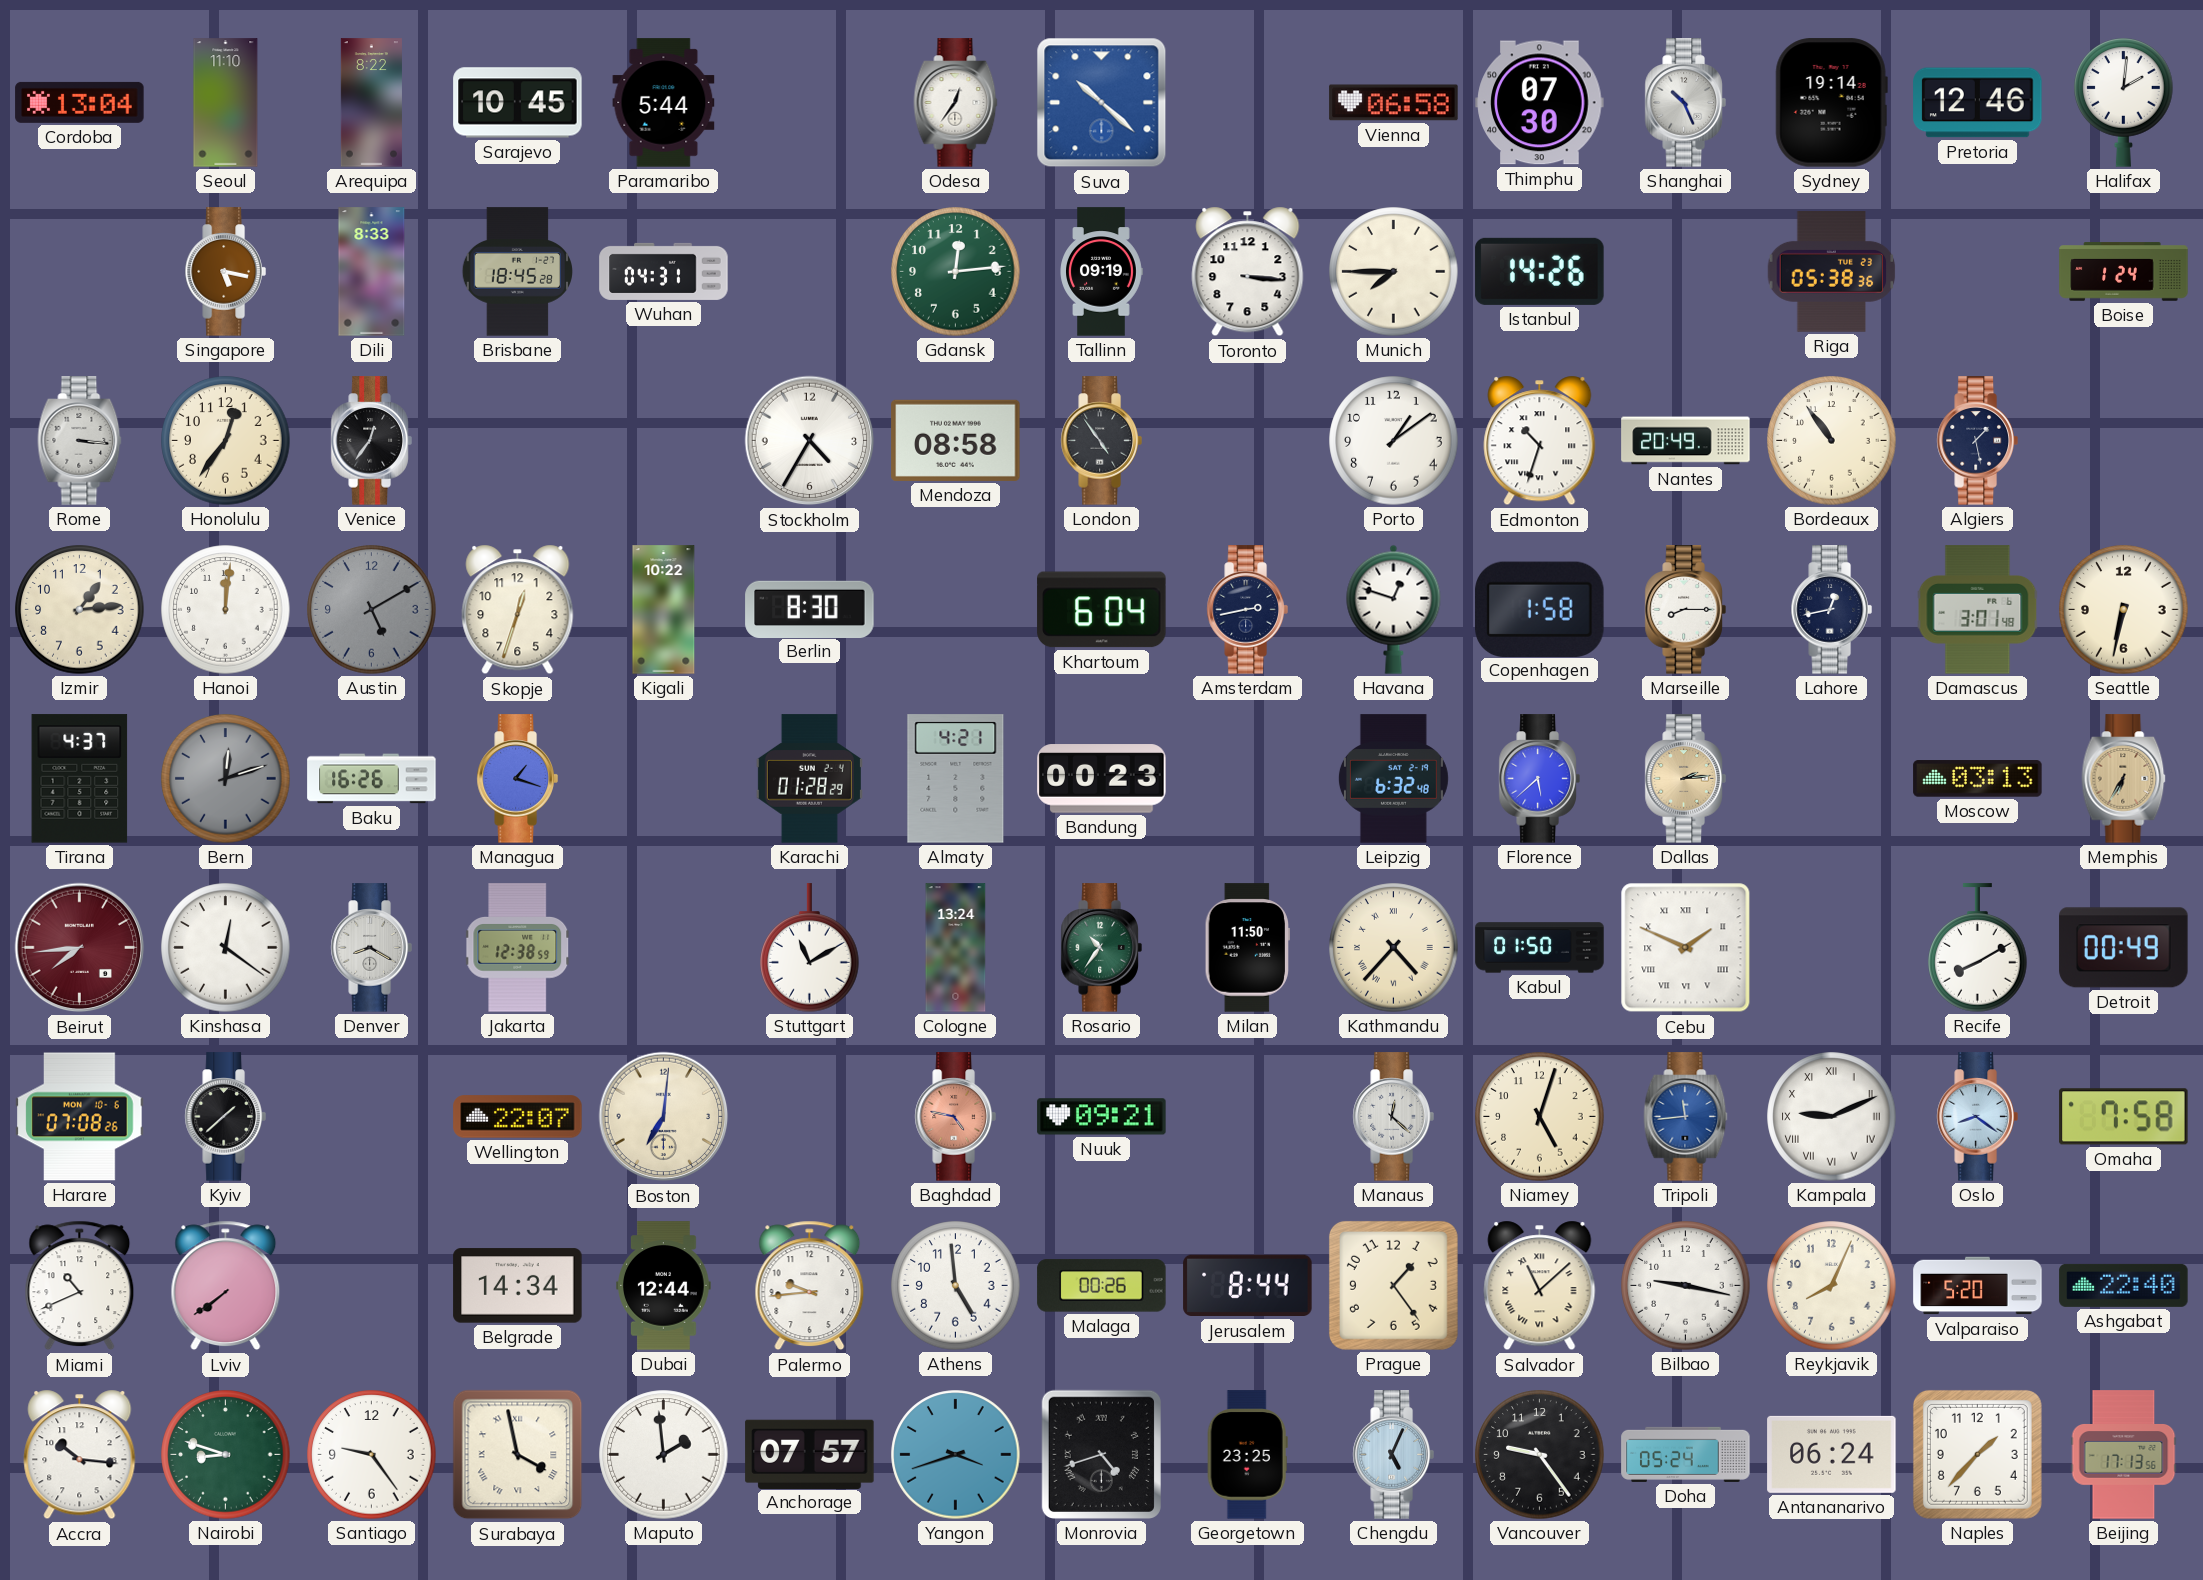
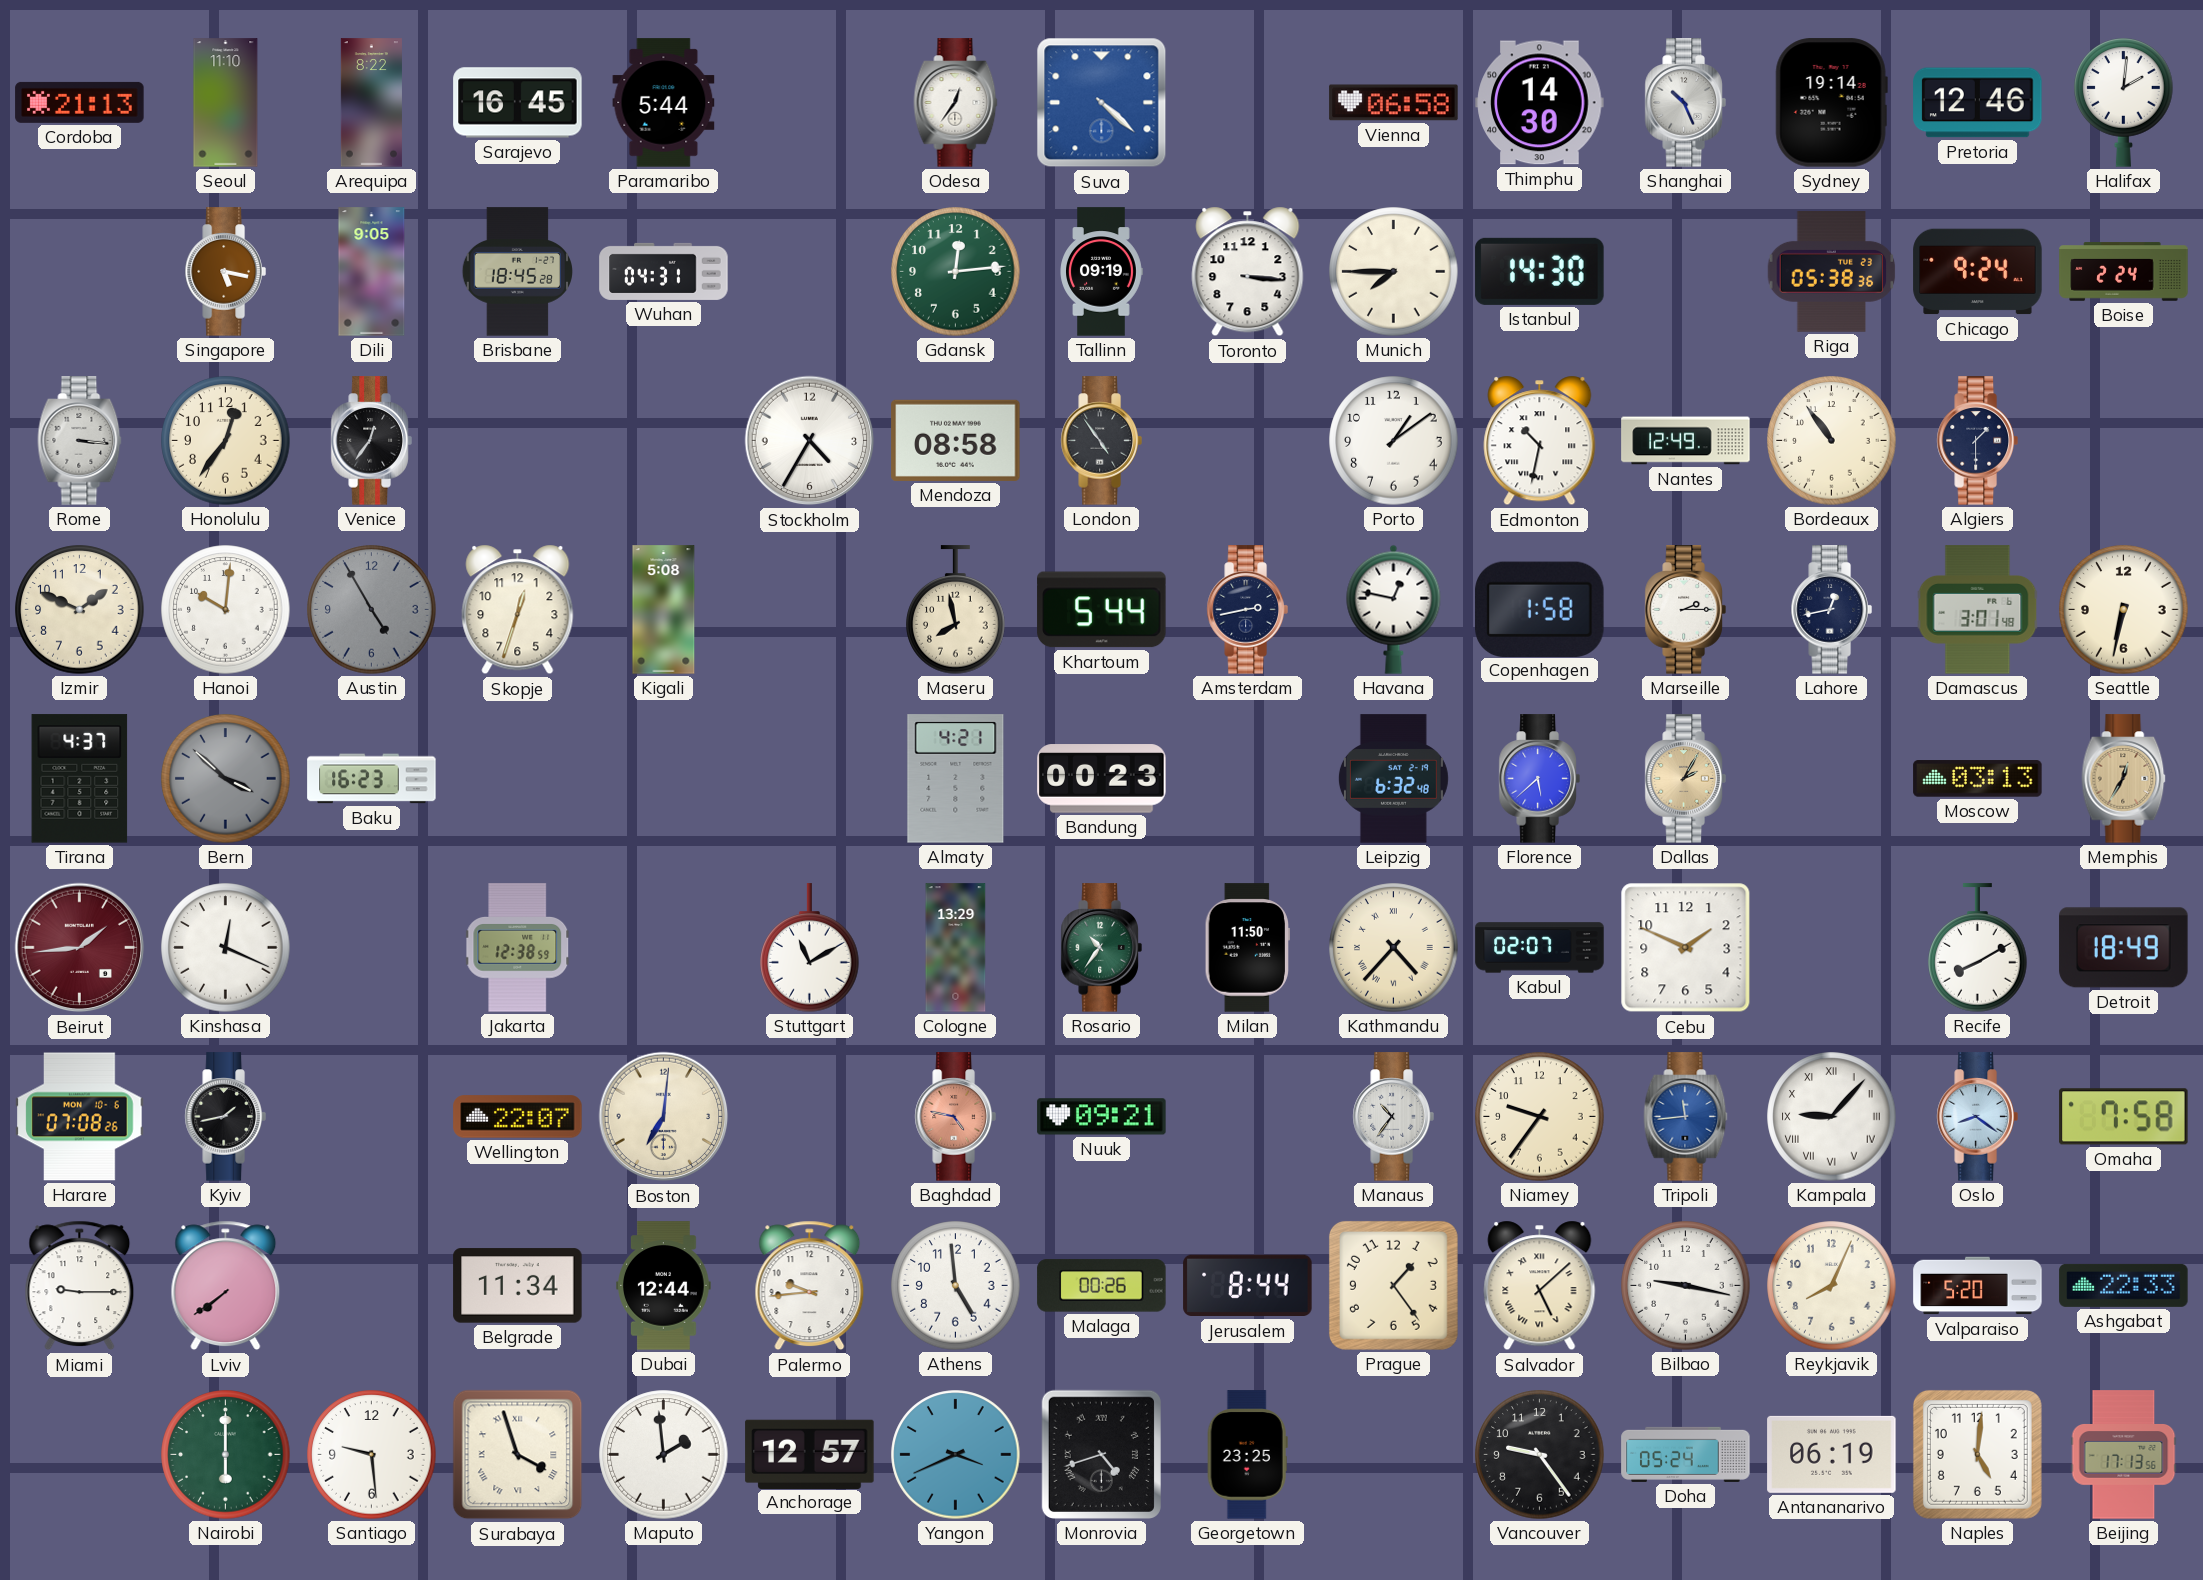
Cordoba: 13:04 -> 21:13 (80, 102)
Sarajevo: 10:45 -> 16:45 (518, 103)
Suva: 10:22 -> 4:22 (1102, 103)
Thimphu: 07:30 -> 14:30 (1540, 103)
Dili: 8:33 -> 9:05 (372, 272)
Istanbul: 14:26 -> 14:30 (1540, 271)
Chicago: none -> 9:24 (1978, 272)
Boise: 1:24 -> 2:24 (2124, 272)
Edmonton: 10:33 -> 10:32 (1540, 441)
Nantes: 20:49 -> 12:49 (1686, 441)
Algiers: 1:28 -> 1:30 (1977, 441)
Izmir: 1:14 -> 1:49 (80, 610)
Hanoi: 12:01 -> 10:01 (226, 610)
Austin: 5:10 -> 4:55 (372, 610)
Kigali: 10:22 -> 5:08 (664, 610)
Berlin: 8:30 -> none (810, 609)
Maseru: none -> 7:58 (956, 610)
Khartoum: 6:04 -> 5:44 (1102, 610)
Havana: 12:48 -> 12:47 (1394, 609)
Marseille: 8:15 -> 2:15 (1685, 610)
Bern: 12:12 -> 3:52 (226, 779)
Baku: 16:26 -> 16:23 (372, 779)
Managua: 1:18 -> none (517, 779)
Karachi: 01:28 -> none (809, 779)
Dallas: 2:14 -> 2:05 (1685, 779)
Memphis: 6:35 -> 12:35 (2124, 779)
Beirut: 7:44 -> 1:44 (80, 948)
Kinshasa: 12:21 -> 12:19 (226, 948)
Denver: 8:20 -> none (371, 948)
Cologne: 13:24 -> 13:29 (956, 948)
Kabul: 01:50 -> 02:07 (1540, 948)
Cebu numerals: Roman -> Arabic (1686, 948)
Detroit: 00:49 -> 18:49 (2124, 948)
Kyiv: 1:38 -> 1:43 (225, 1117)
Manaus: 12:22 -> 10:36 (1393, 1117)
Niamey: 5:03 -> 9:36 (1540, 1117)
Kampala: 9:11 -> 9:07 (1832, 1117)
Miami: 10:41 -> 9:15 (80, 1286)
Belgrade: 14:34 -> 11:34 (518, 1286)
Salvador: 11:08 -> 5:08 (1540, 1286)
Ashgabat: 22:40 -> 22:33 (2124, 1285)
Accra: 10:16 -> none (80, 1455)
Nairobi: 8:48 -> 6:00 (226, 1455)
Santiago: 9:24 -> 9:29 (372, 1455)
Surabaya: 3:58 -> 3:57 (518, 1455)
Anchorage: 07:57 -> 12:57 (810, 1454)
Yangon: 3:42 -> 3:41 (956, 1455)
Chengdu: 5:04 -> none (1393, 1455)
Antananarivo: 06:24 -> 06:19 (1832, 1454)
Naples: 1:37 -> 5:01 (1977, 1454)
